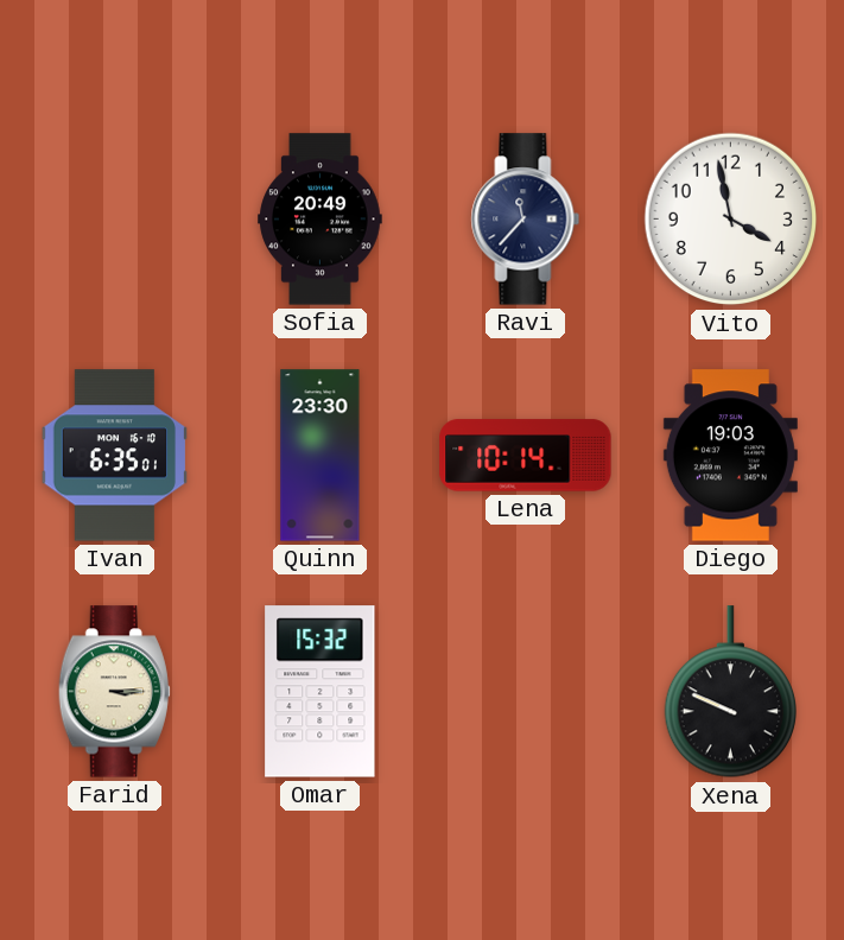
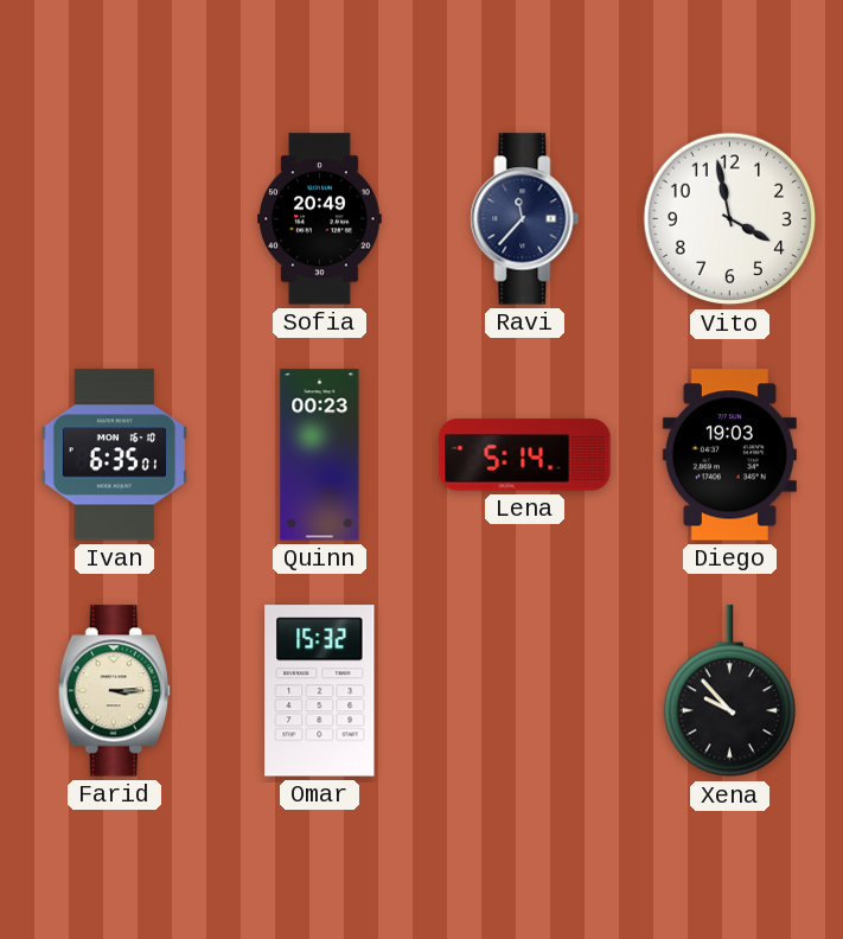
Quinn: 23:30 -> 00:23 (320, 455)
Lena: 10:14 -> 5:14 (525, 455)
Xena: 9:49 -> 9:53 (729, 691)
